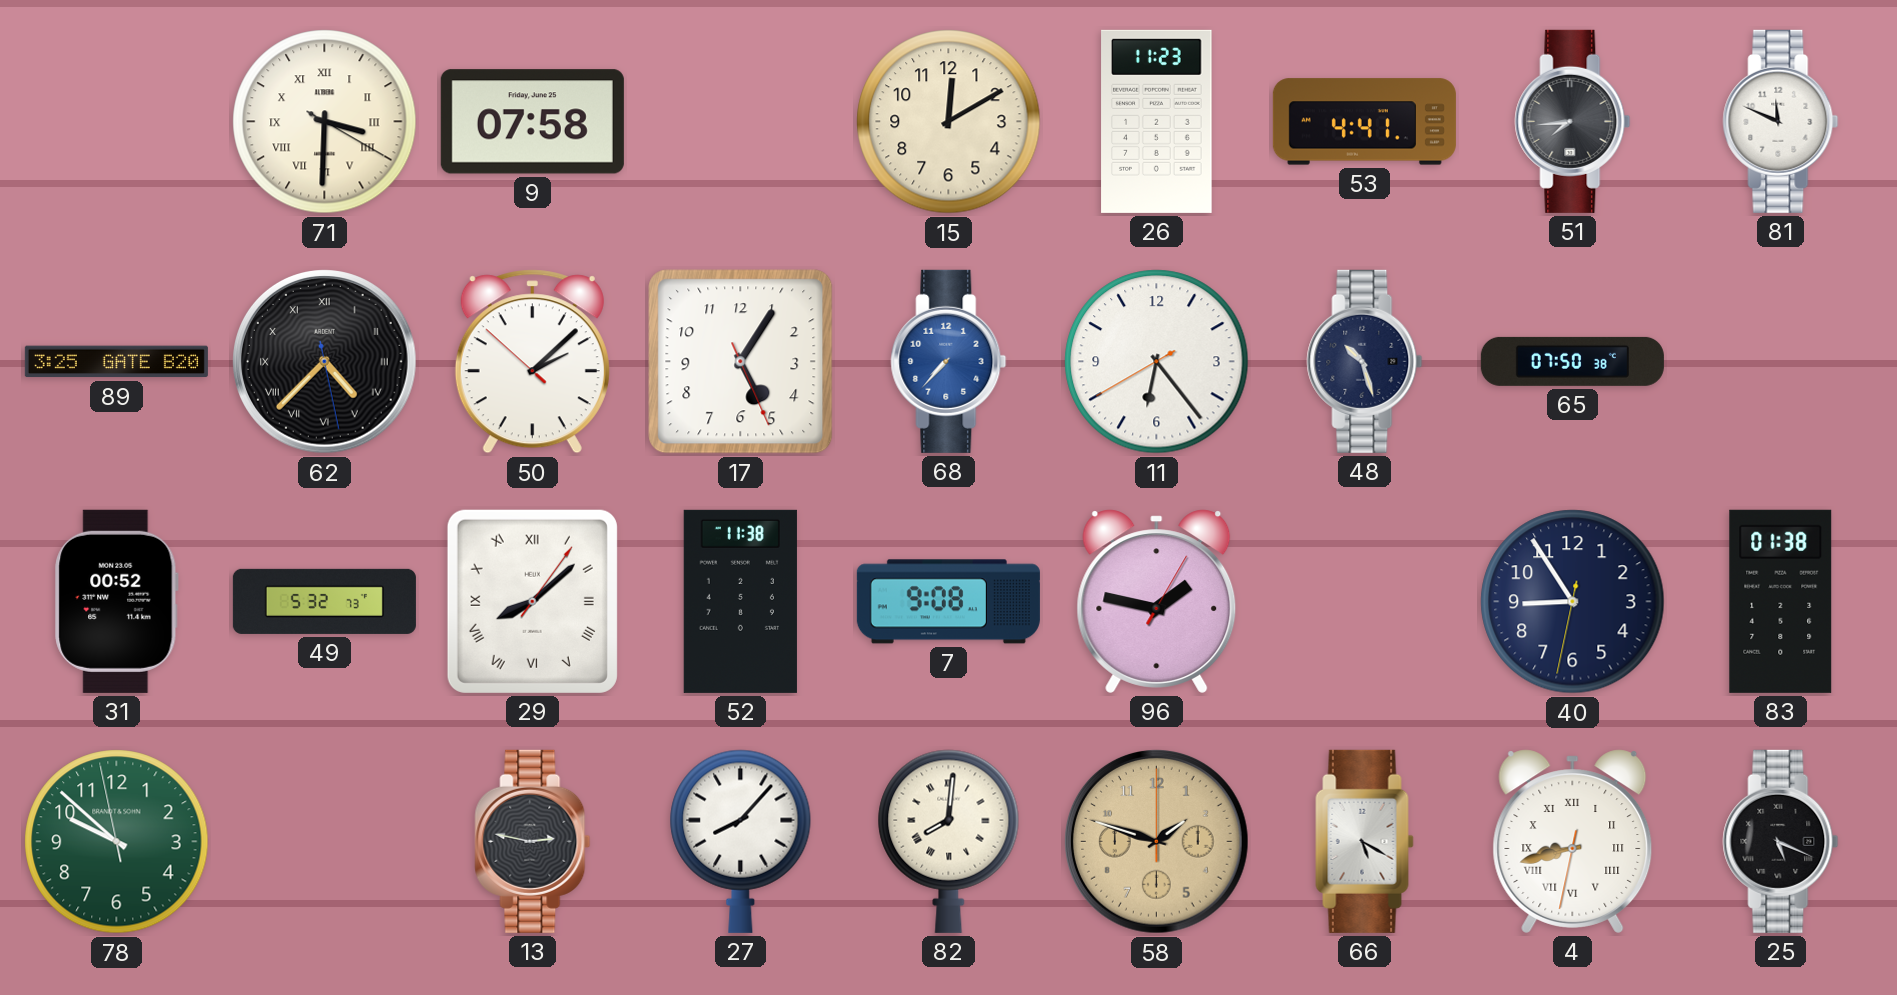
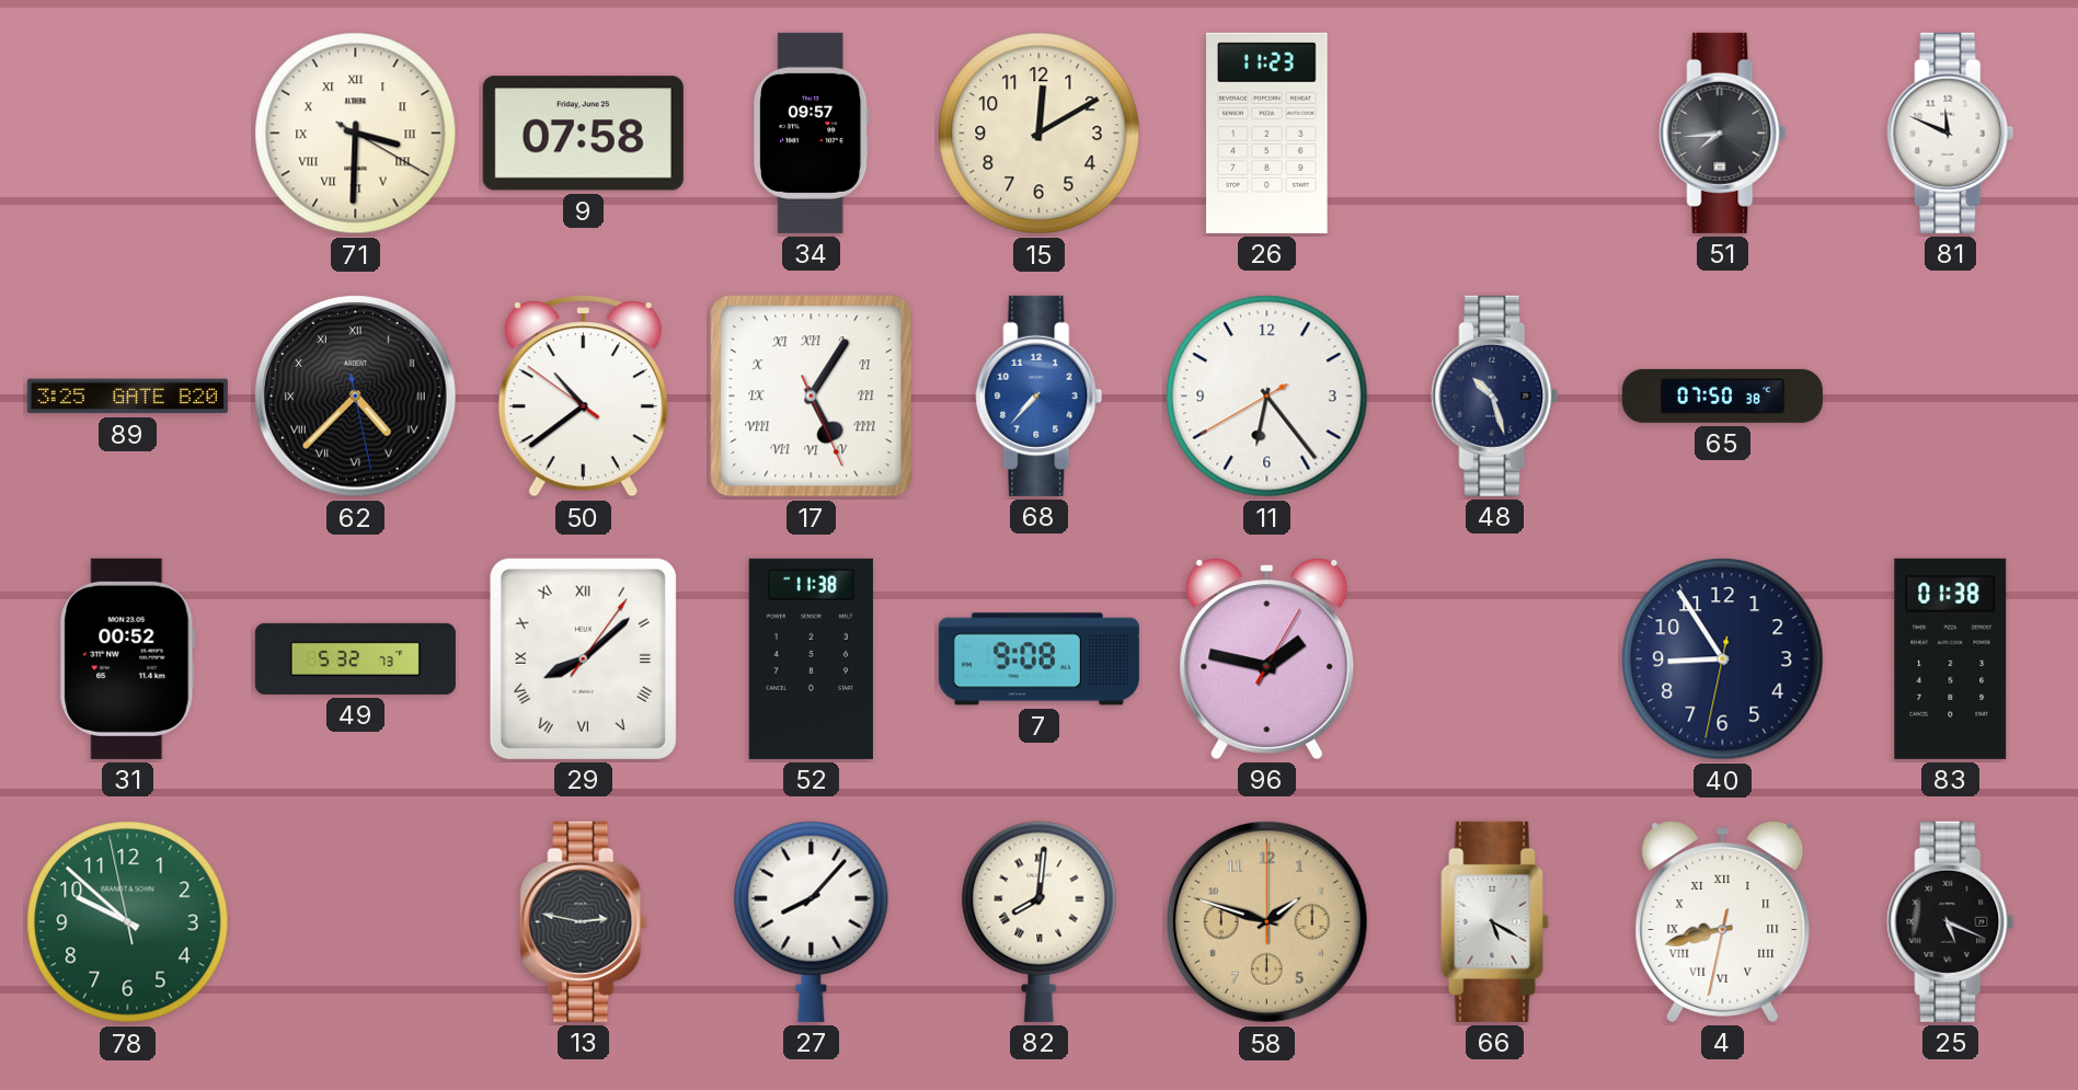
34: none -> 09:57 (812, 133)
53: 4:41 -> none (1364, 122)
50: 2:07 -> 10:38 (583, 397)
17 numerals: Arabic -> Roman (812, 397)
